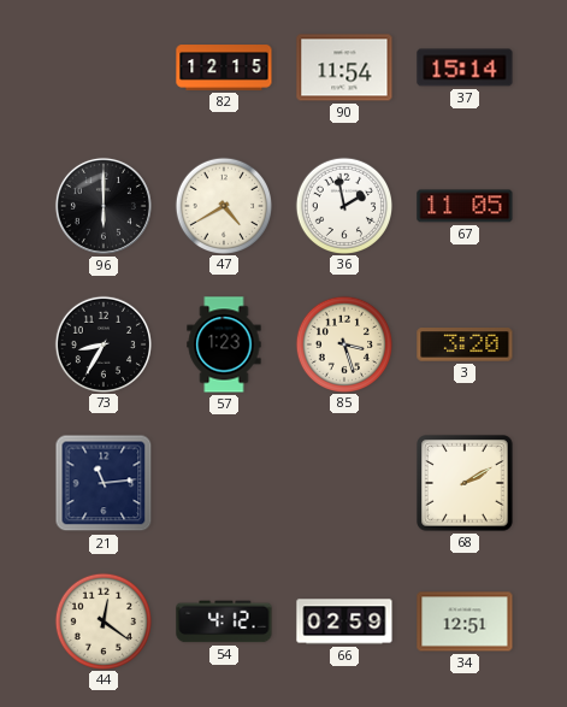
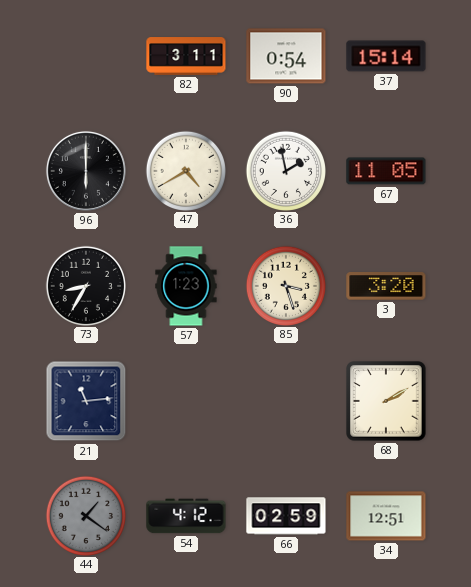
82: 12:15 -> 3:11 (186, 56)
90: 11:54 -> 0:54 (286, 56)
44: 12:21 -> 1:21 (85, 515)
44 dial: cream -> grey (85, 515)
